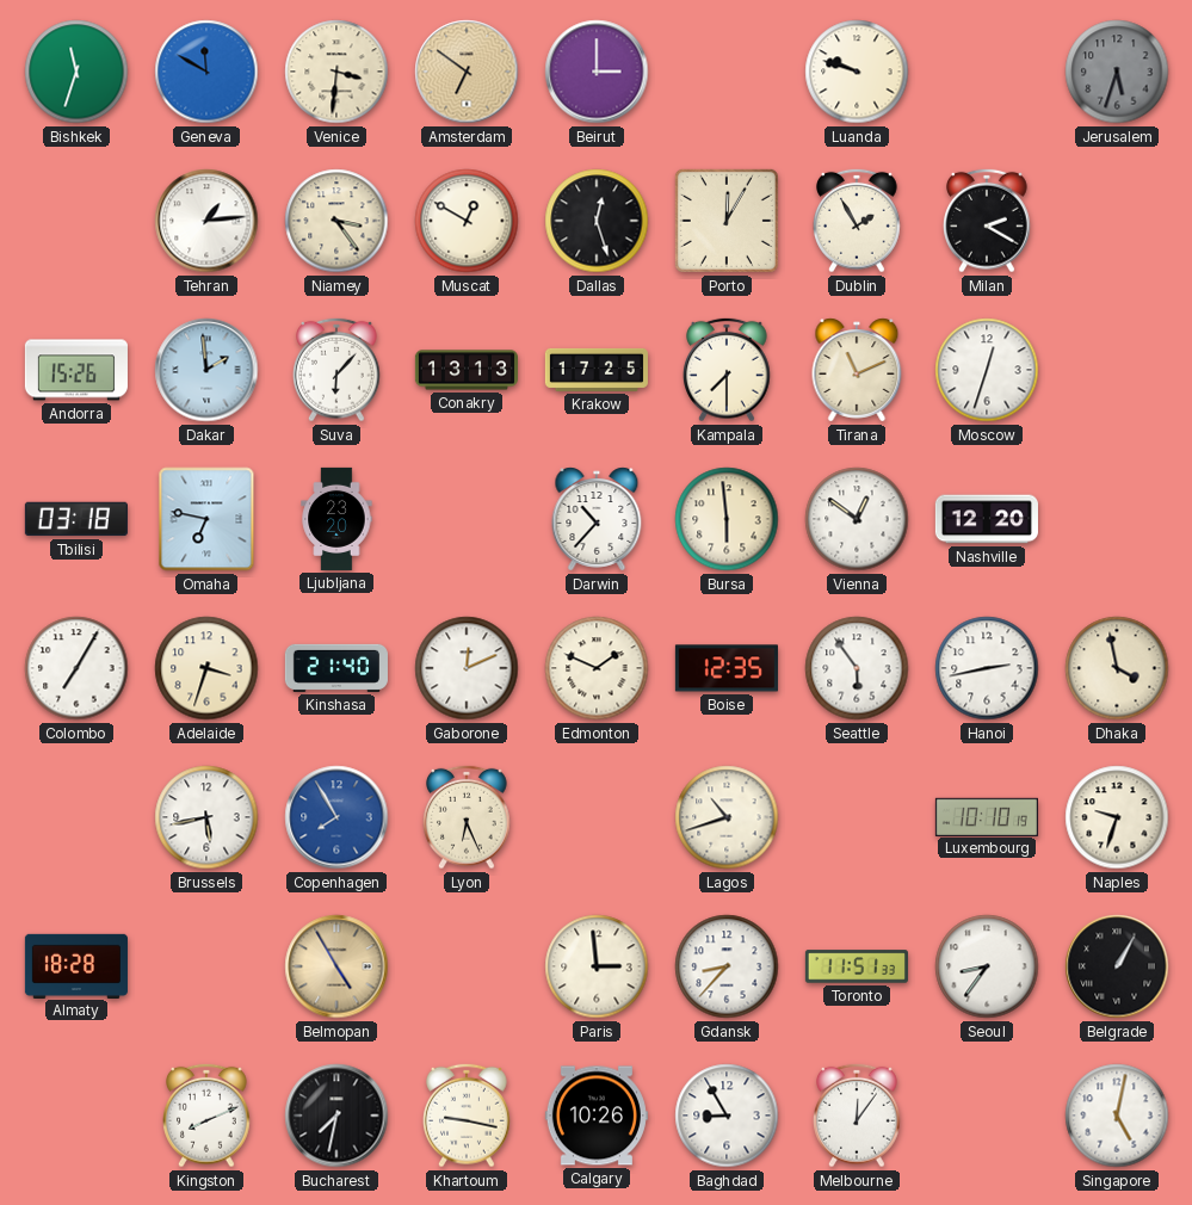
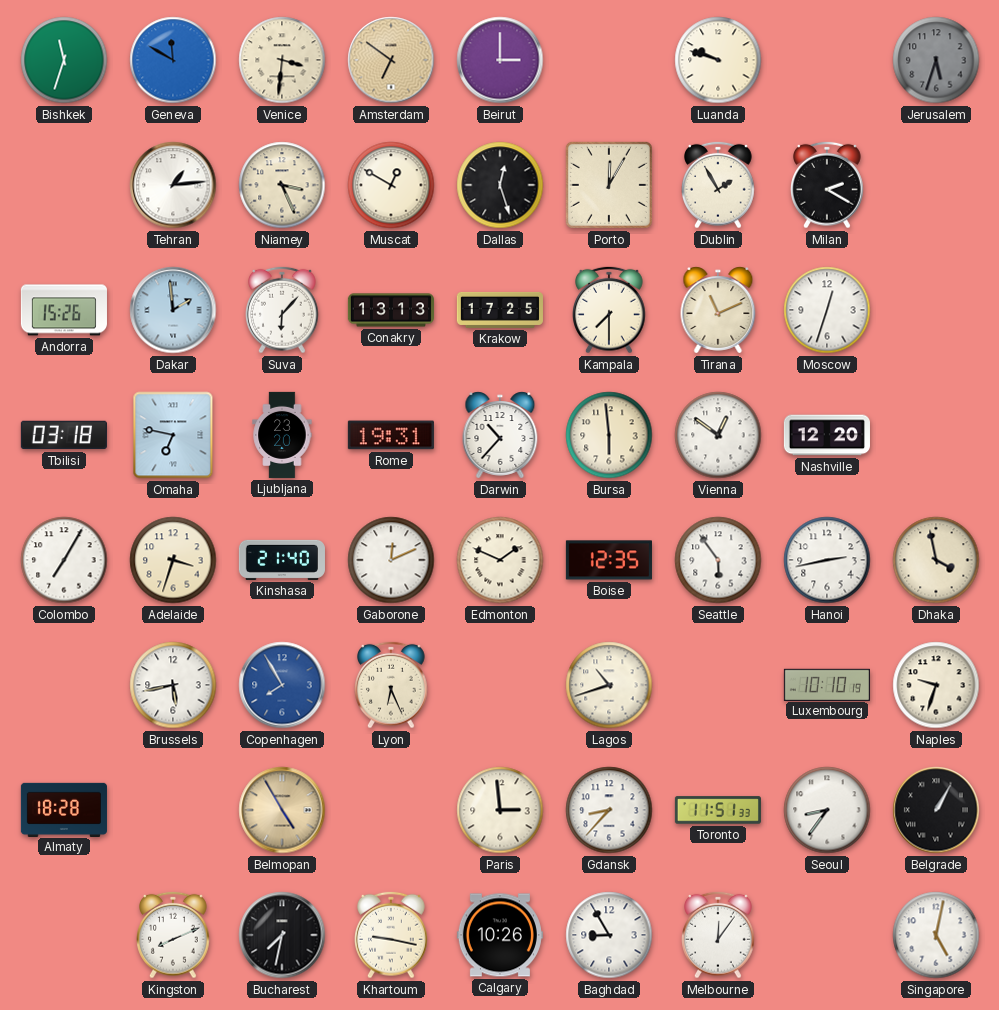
Niamey: 3:24 -> 3:26 (282, 185)
Rome: none -> 19:31 (391, 435)
